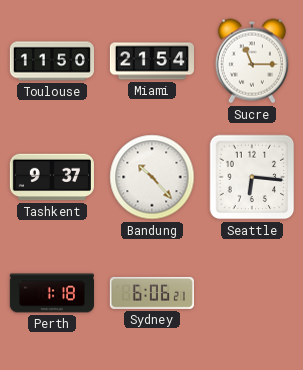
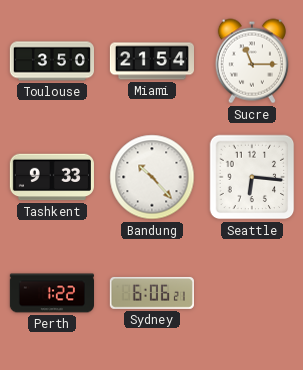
Toulouse: 11:50 -> 3:50 (51, 61)
Tashkent: 9:37 -> 9:33 (51, 177)
Perth: 1:18 -> 1:22 (51, 293)
